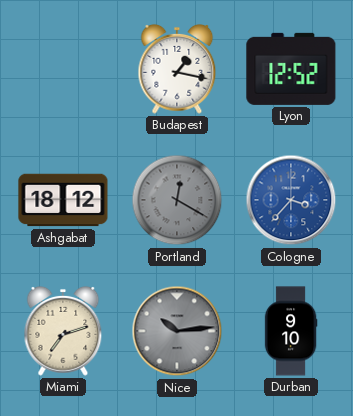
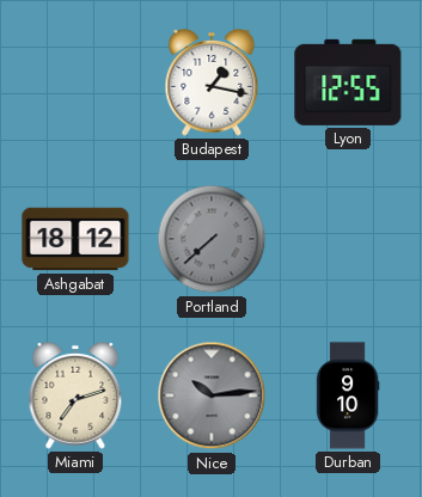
Lyon: 12:52 -> 12:55 (348, 82)
Portland: 12:20 -> 7:38 (212, 239)
Cologne: 3:37 -> none (291, 200)
